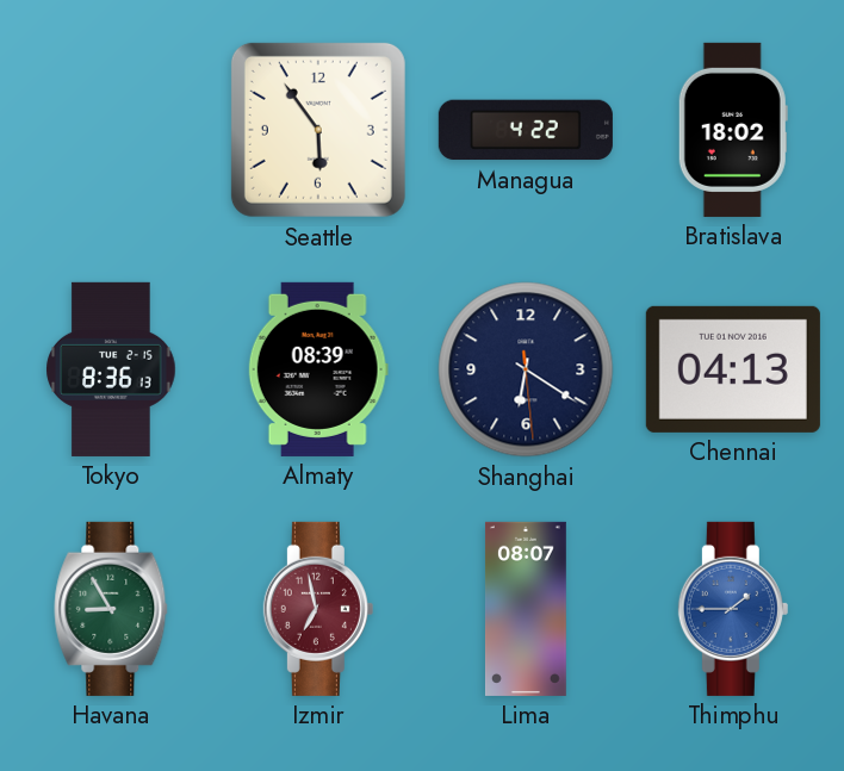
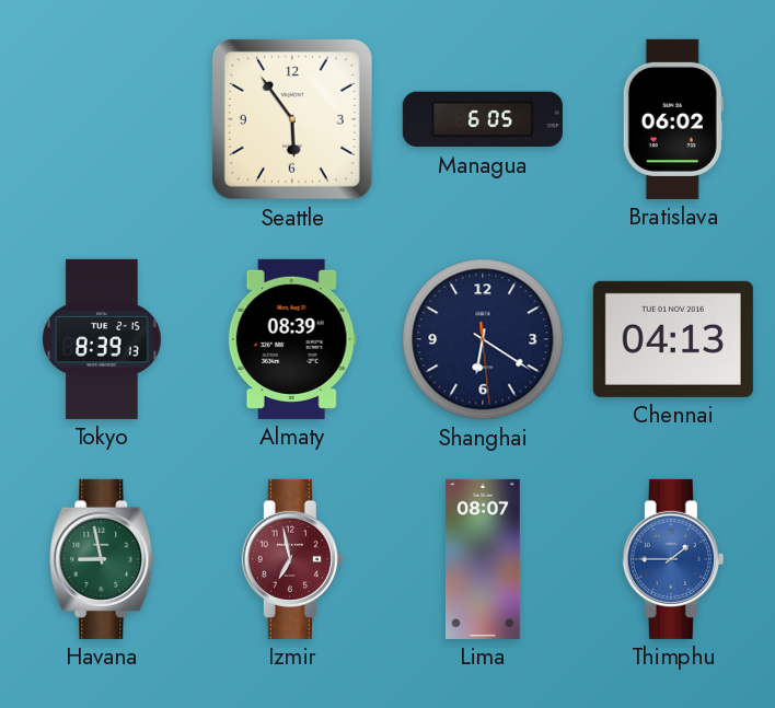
Managua: 4:22 -> 6:05 (483, 119)
Bratislava: 18:02 -> 06:02 (673, 119)
Tokyo: 8:36 -> 8:39 (102, 339)
Havana: 8:55 -> 8:58 (102, 559)
